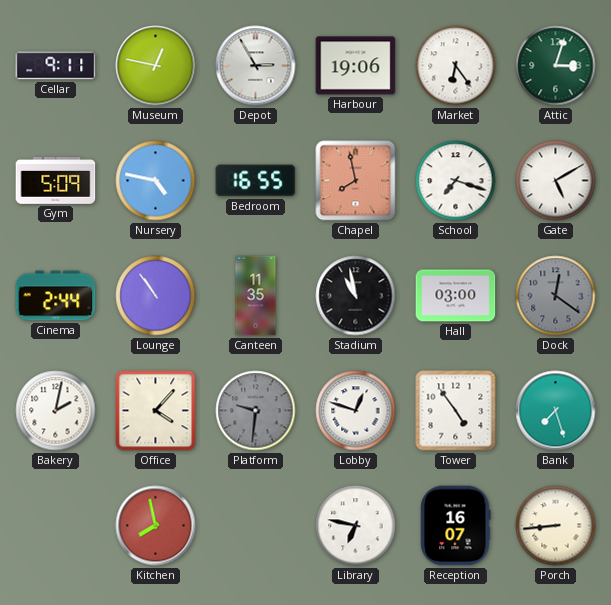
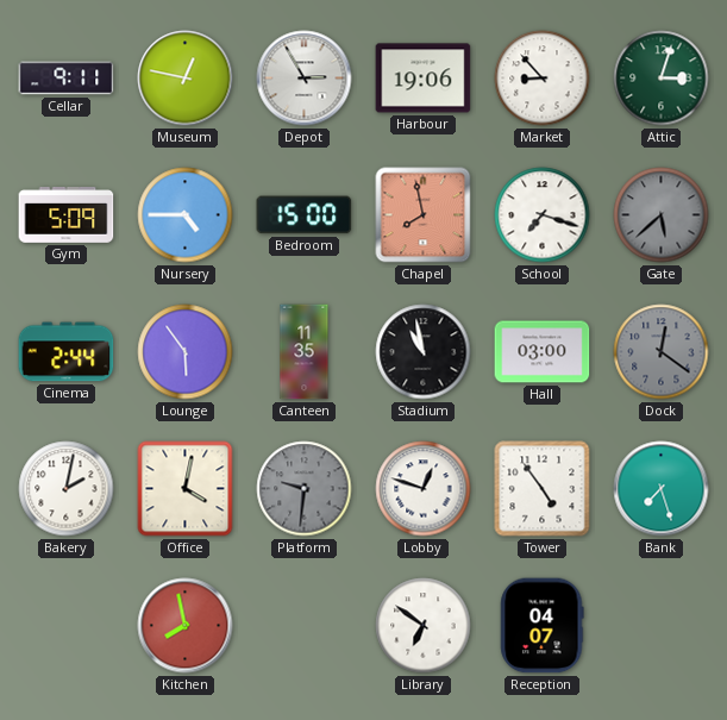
Market: 6:24 -> 8:53 (543, 79)
Nursery: 4:47 -> 4:45 (186, 215)
Bedroom: 16:55 -> 15:00 (305, 215)
Gate: 5:10 -> 5:38 (662, 215)
Gate dial: white -> grey (662, 215)
Lounge: 10:54 -> 5:54 (186, 352)
Office: 4:07 -> 4:02 (186, 489)
Library: 6:47 -> 6:51 (424, 626)
Reception: 16:07 -> 04:07 (543, 626)
Porch: 8:44 -> none (556, 526)
